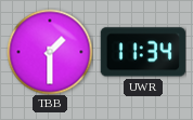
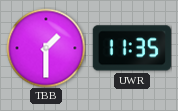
UWR: 11:34 -> 11:35 (132, 48)
